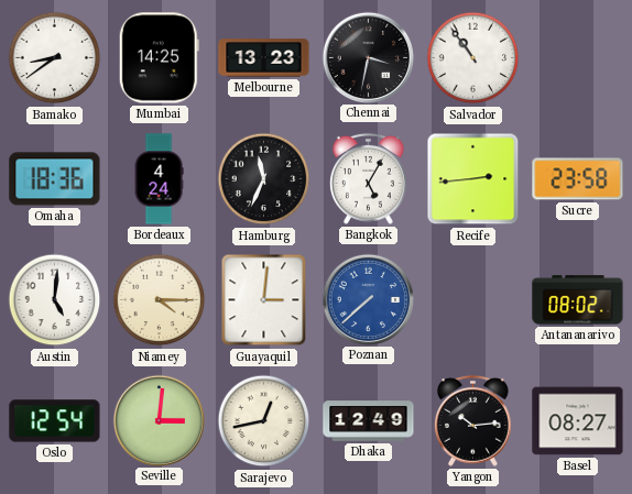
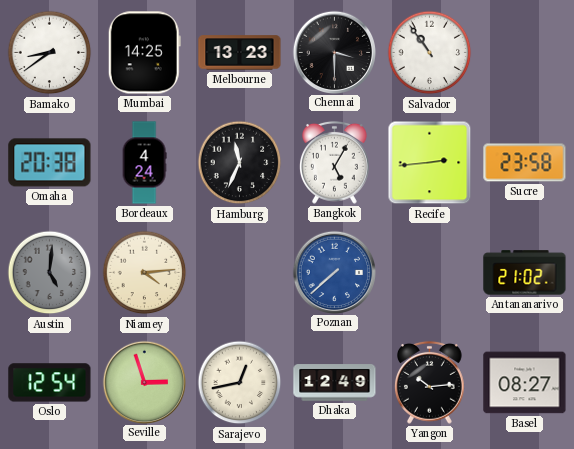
Chennai: 3:32 -> 3:30 (334, 52)
Omaha: 18:36 -> 20:38 (50, 163)
Austin dial: white -> grey (50, 273)
Niamey: 4:15 -> 4:14 (145, 273)
Guayaquil: 3:01 -> none (264, 300)
Antananarivo: 08:02 -> 21:02 (525, 273)
Seville: 3:01 -> 2:57 (144, 382)
